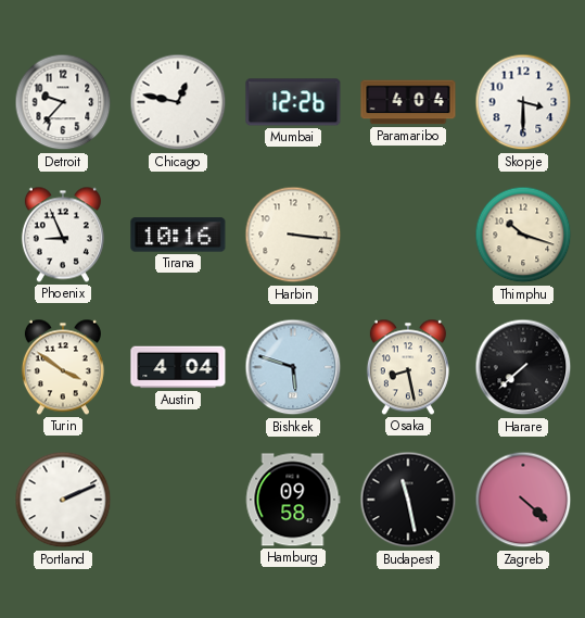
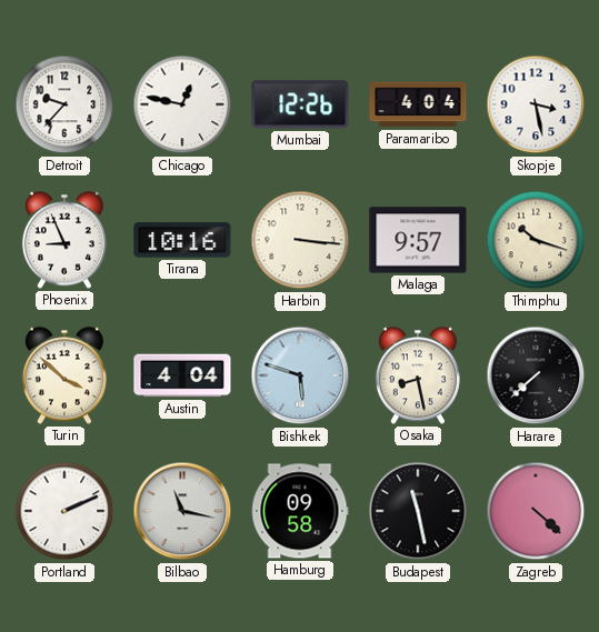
Skopje: 3:30 -> 3:28 (536, 104)
Malaga: none -> 9:57 (418, 240)
Turin: 3:51 -> 3:52 (64, 375)
Bilbao: none -> 11:17 (182, 511)
